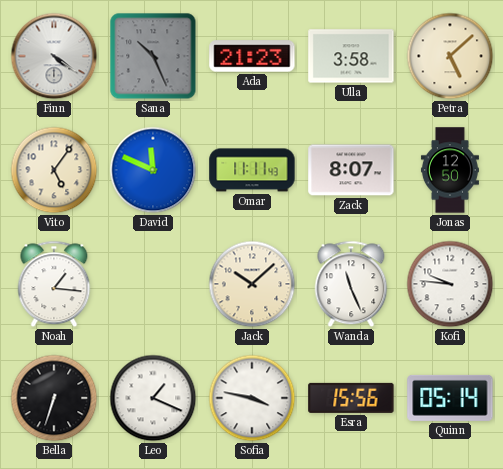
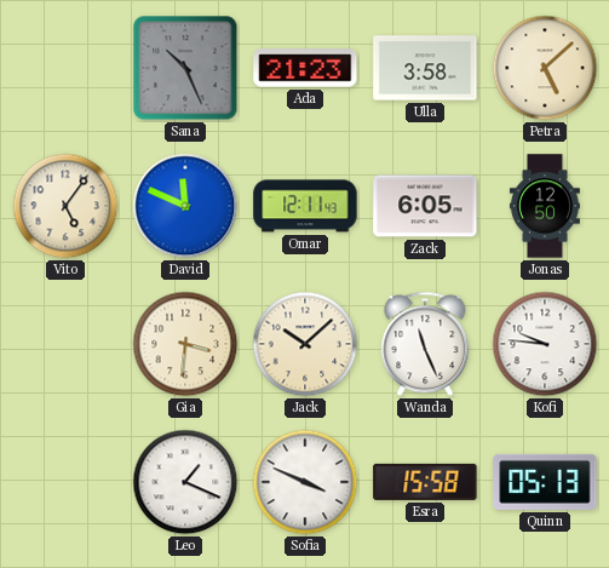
Finn: 4:21 -> none (54, 56)
Omar: 11:11 -> 12:11 (305, 206)
Zack: 8:07 -> 6:05 (425, 206)
Noah: 1:16 -> none (54, 284)
Gia: none -> 3:31 (185, 344)
Bella: 6:33 -> none (54, 398)
Sofia: 3:47 -> 3:49 (305, 482)
Esra: 15:56 -> 15:58 (425, 482)
Quinn: 05:14 -> 05:13 (545, 482)
